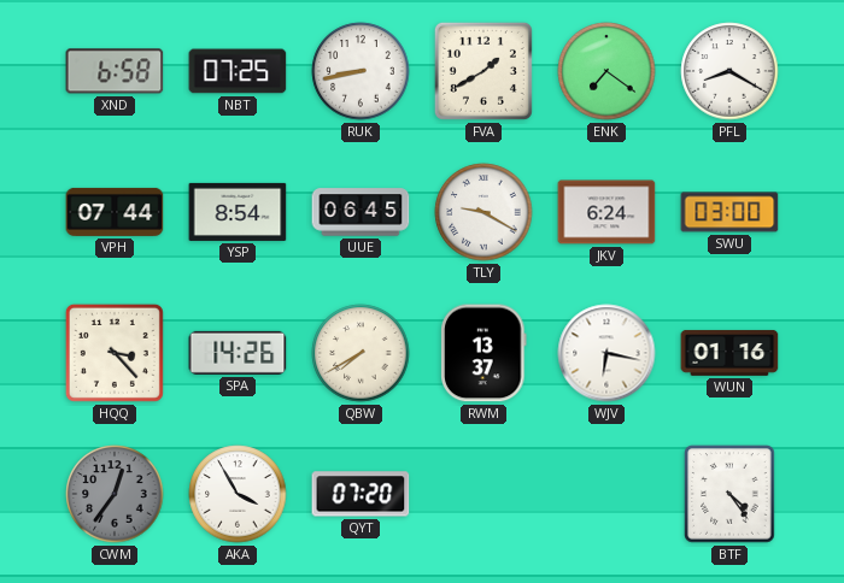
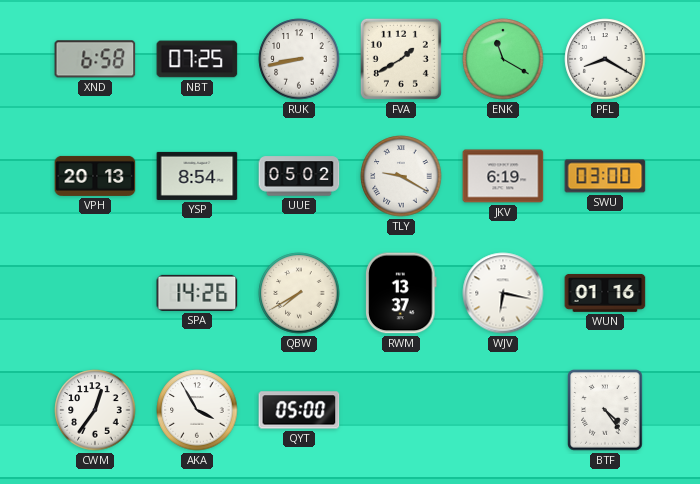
ENK: 7:21 -> 11:20 (503, 59)
VPH: 07:44 -> 20:13 (95, 176)
UUE: 06:45 -> 05:02 (299, 176)
JKV: 6:24 -> 6:19 (503, 176)
HQQ: 3:23 -> none (115, 353)
CWM dial: grey -> white (95, 410)
QYT: 07:20 -> 05:00 (299, 410)
